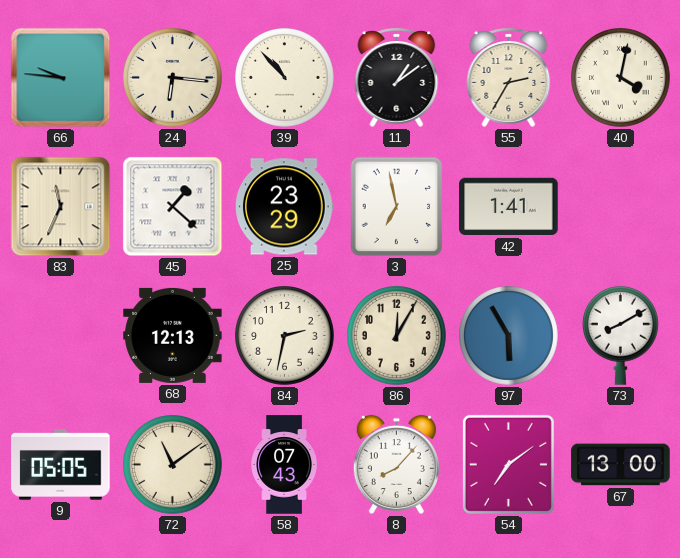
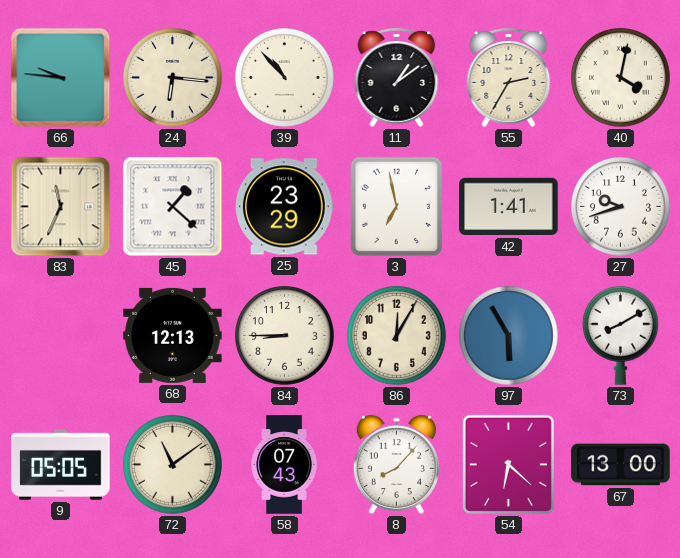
27: none -> 9:42 (621, 207)
84: 2:32 -> 8:45 (285, 336)
54: 7:09 -> 6:22 (508, 464)
